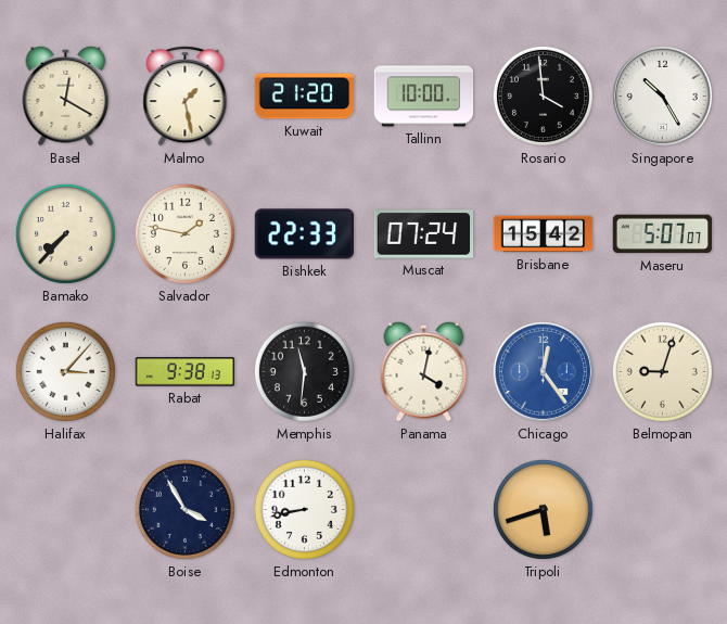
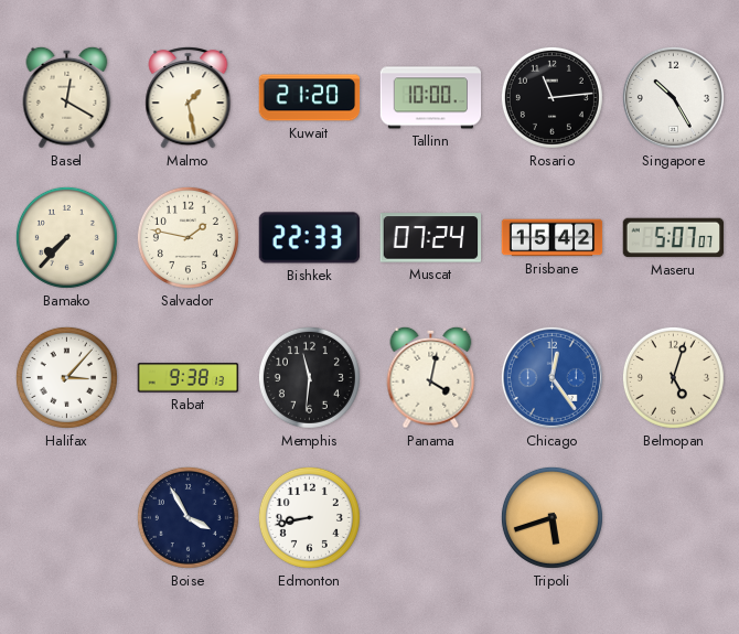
Rosario: 3:59 -> 11:14 (551, 97)
Belmopan: 9:03 -> 5:03 (673, 377)
